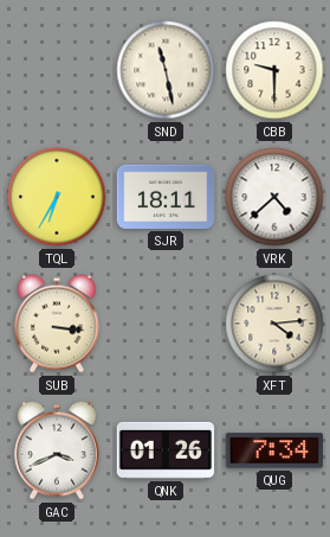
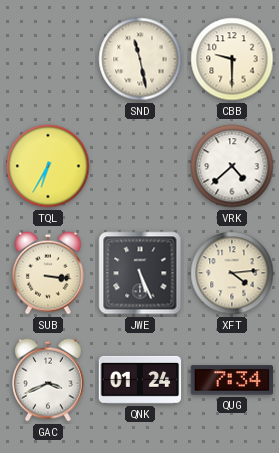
SJR: 18:11 -> none (166, 197)
JWE: none -> 5:26 (140, 273)
QNK: 01:26 -> 01:24 (140, 380)
